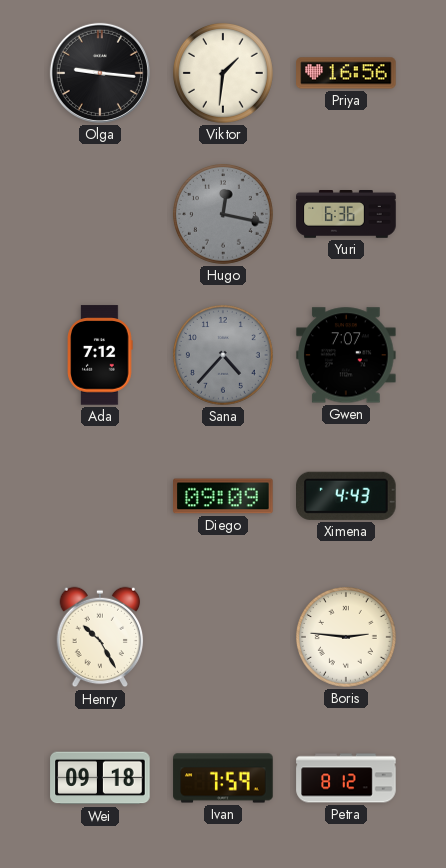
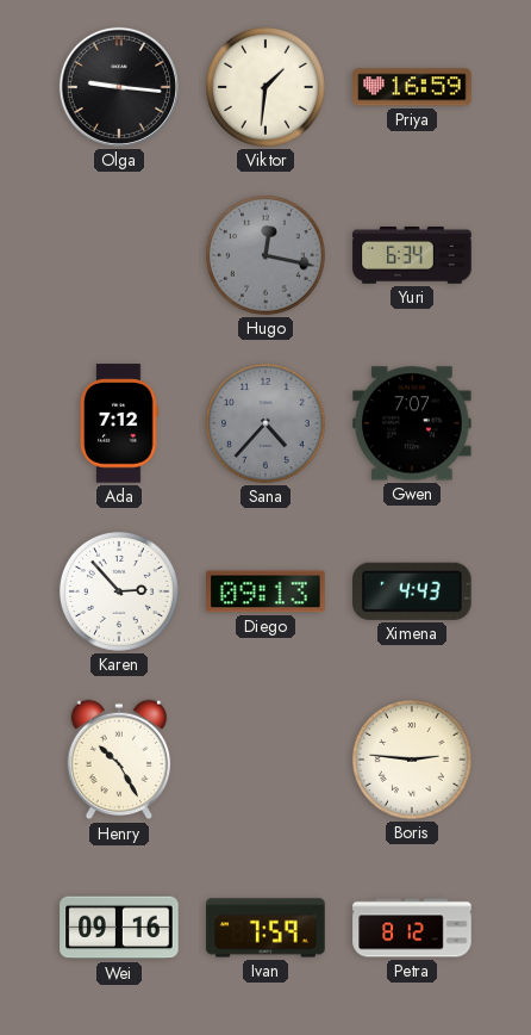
Priya: 16:56 -> 16:59 (412, 87)
Yuri: 6:36 -> 6:34 (412, 256)
Karen: none -> 2:53 (119, 591)
Diego: 09:09 -> 09:13 (265, 591)
Wei: 09:18 -> 09:16 (119, 928)
